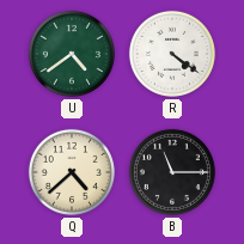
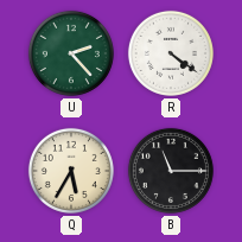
U: 4:39 -> 2:23 (71, 53)
Q: 4:38 -> 5:35 (71, 171)
